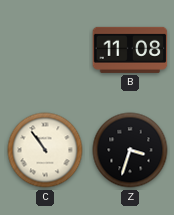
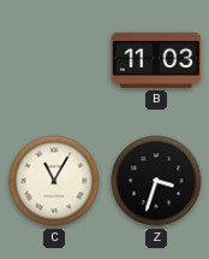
B: 11:08 -> 11:03 (156, 60)
C: 10:54 -> 11:05 (54, 181)
